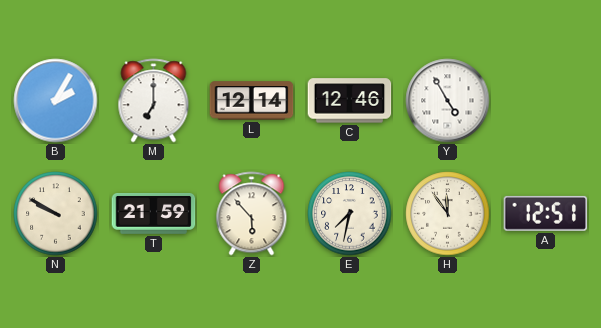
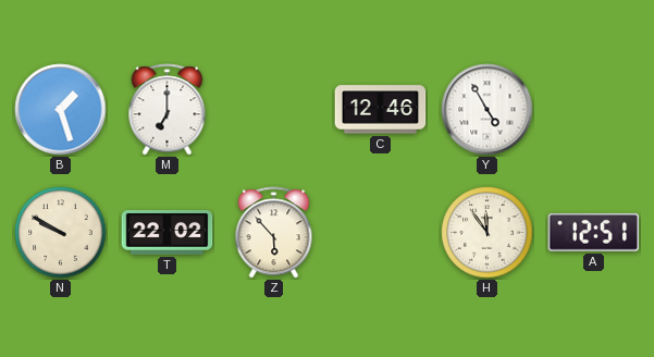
B: 2:05 -> 1:27 (61, 110)
L: 12:14 -> none (252, 101)
T: 21:59 -> 22:02 (168, 233)
E: 7:32 -> none (350, 214)
